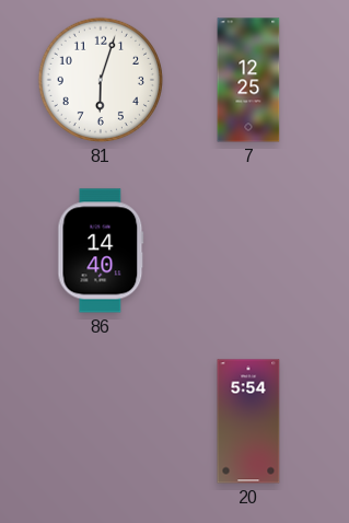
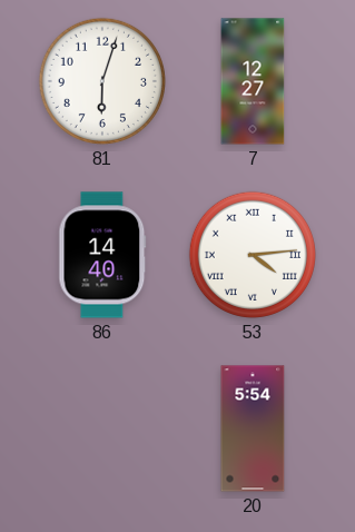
7: 12:25 -> 12:27 (253, 81)
53: none -> 4:14 (253, 255)
